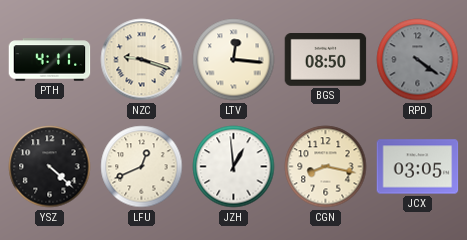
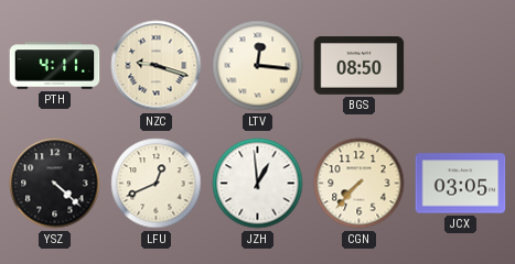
RPD: 4:21 -> none (418, 60)
CGN: 8:17 -> 7:37 (360, 184)
